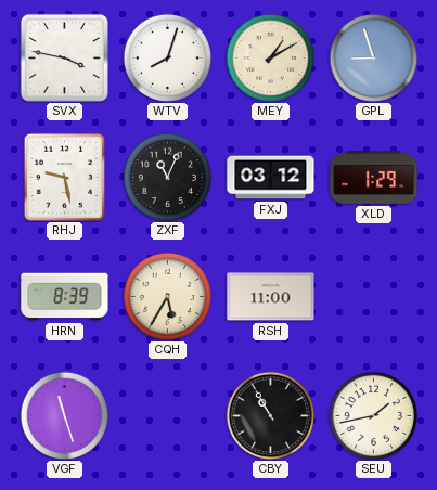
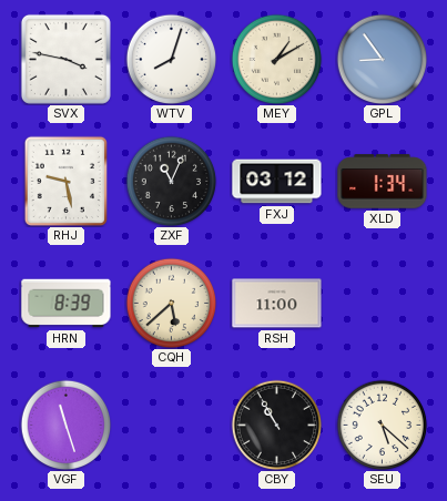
GPL: 8:57 -> 8:54 (382, 59)
XLD: 1:29 -> 1:34 (383, 182)
CQH: 5:35 -> 5:38 (171, 303)
SEU: 1:43 -> 5:22 (382, 425)
